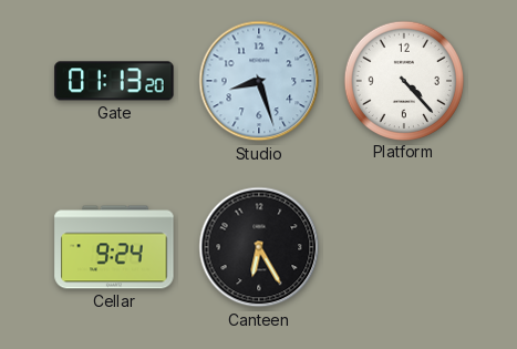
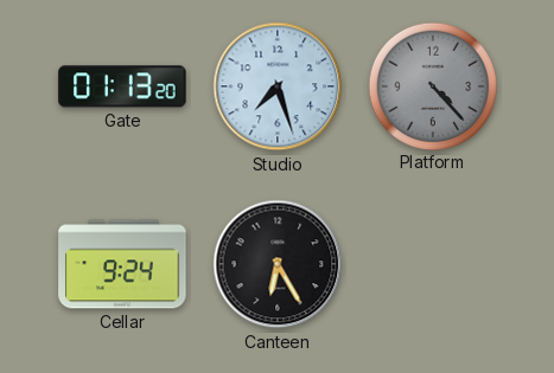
Studio: 8:27 -> 7:27 (278, 86)
Platform dial: white -> grey (432, 85)
